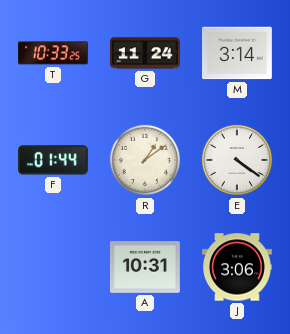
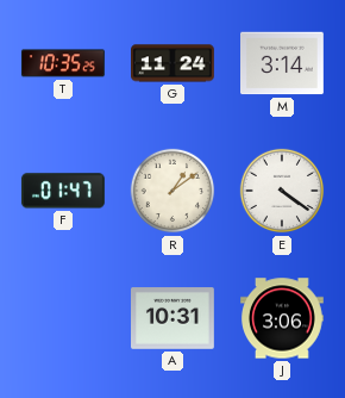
T: 10:33 -> 10:35 (63, 63)
F: 01:44 -> 01:47 (63, 191)
